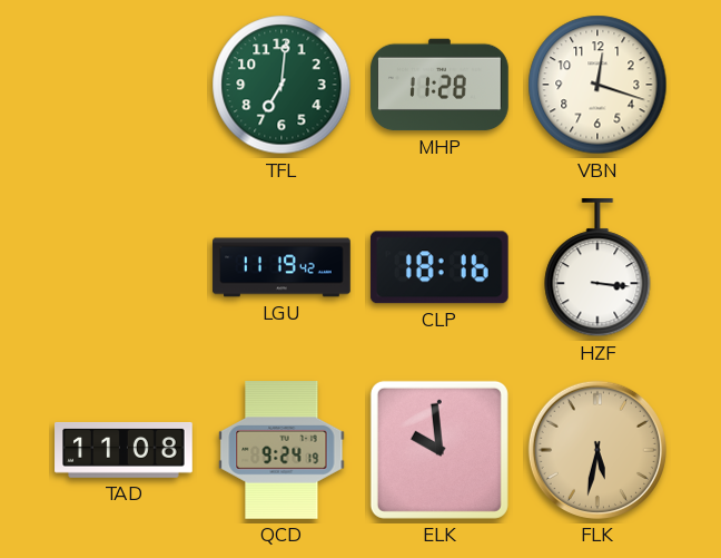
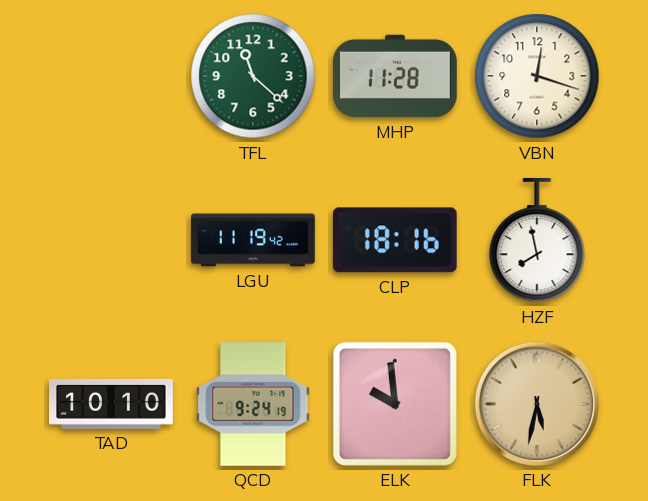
TFL: 7:01 -> 11:22 (253, 76)
HZF: 3:16 -> 7:58 (537, 241)
TAD: 11:08 -> 10:10 (111, 404)
